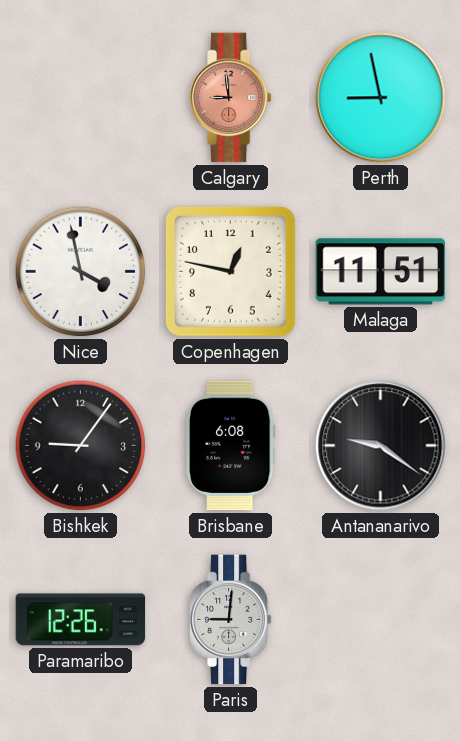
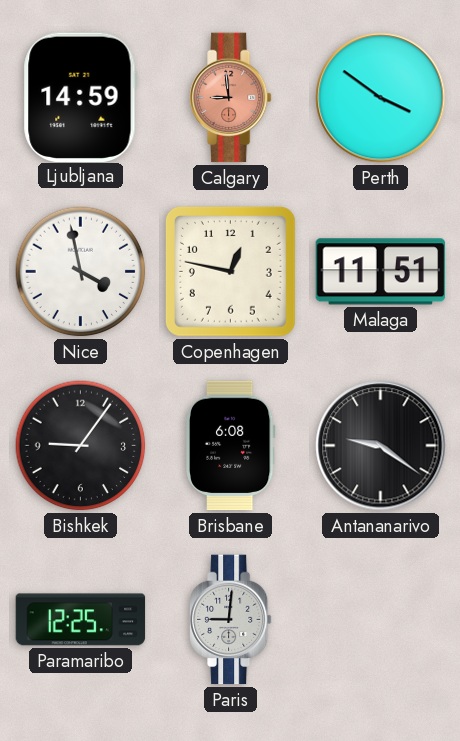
Ljubljana: none -> 14:59 (80, 97)
Perth: 8:58 -> 3:51 (381, 98)
Paramaribo: 12:26 -> 12:25 (81, 620)
